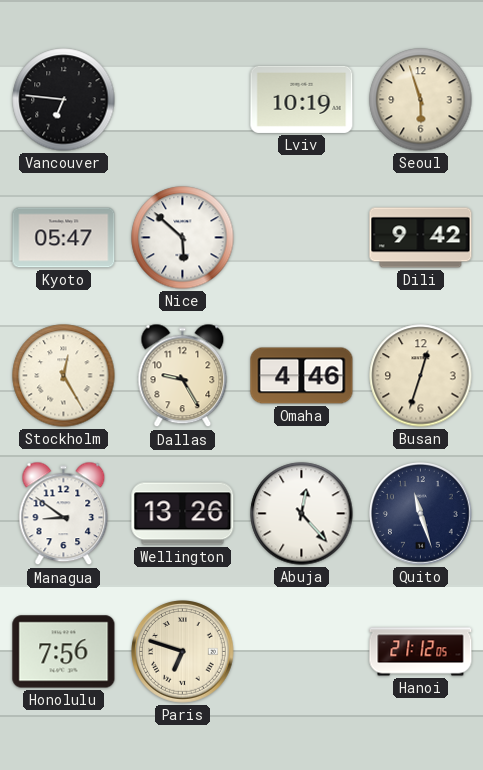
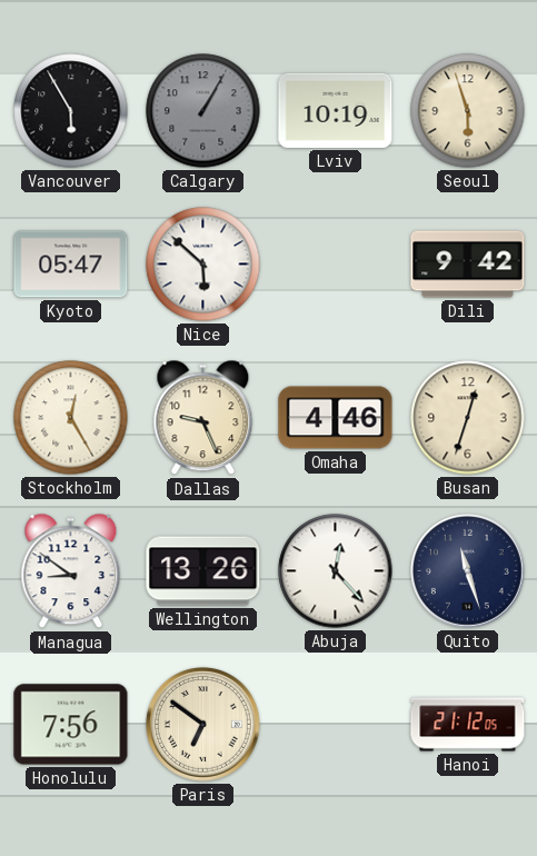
Vancouver: 6:46 -> 5:55 (71, 111)
Calgary: none -> 1:05 (203, 111)
Dallas: 9:25 -> 9:26 (203, 418)
Paris: 6:48 -> 6:51 (203, 725)
